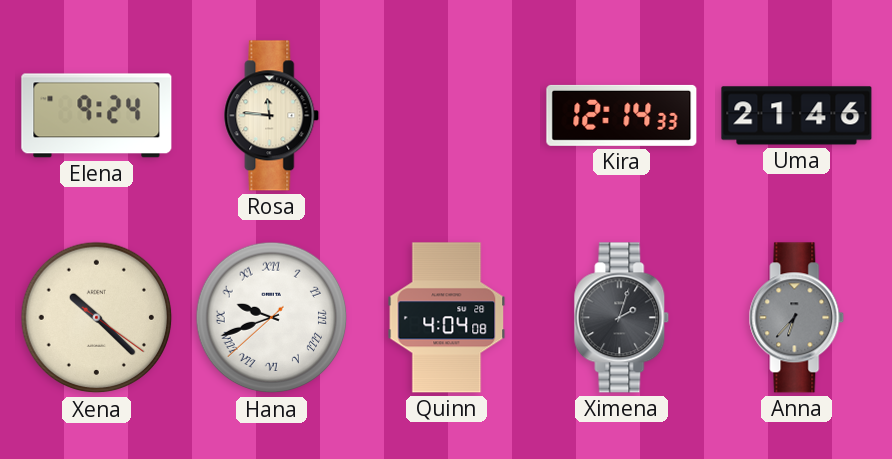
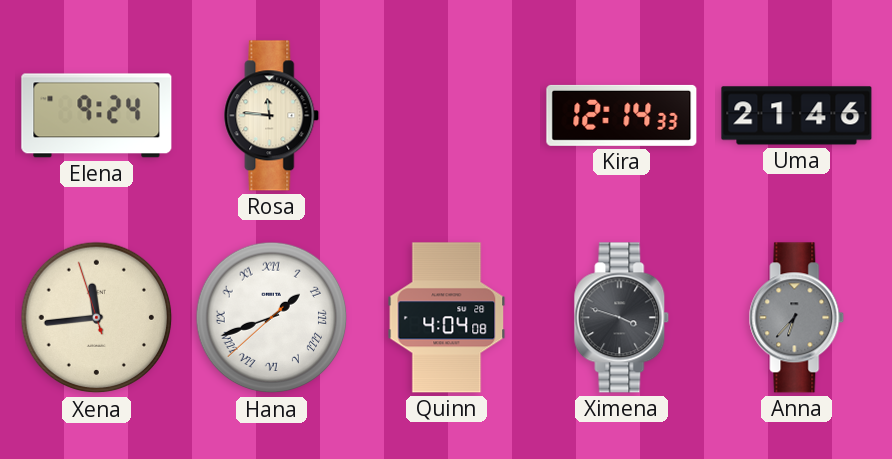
Xena: 10:22 -> 11:43 (97, 318)
Hana: 9:41 -> 1:41 (272, 318)
Ximena: 2:03 -> 3:48 (622, 318)
